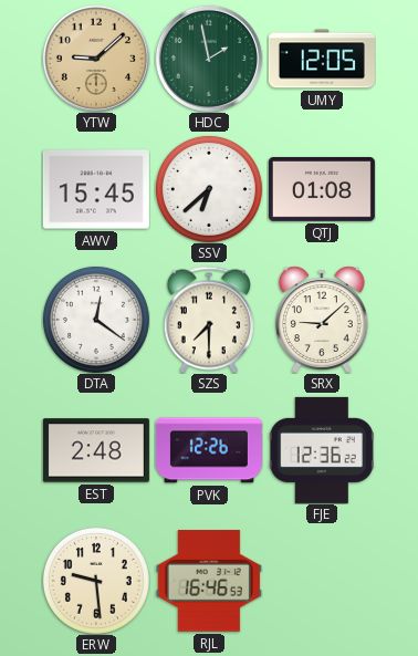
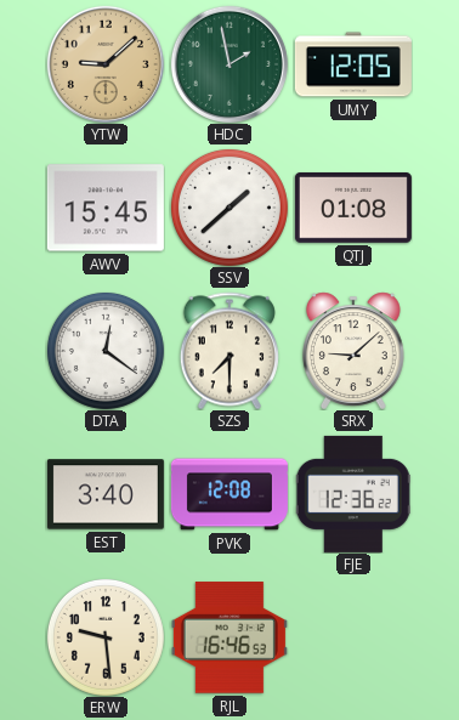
SSV: 6:38 -> 1:38 (229, 208)
EST: 2:48 -> 3:40 (106, 494)
PVK: 12:26 -> 12:08 (229, 494)
